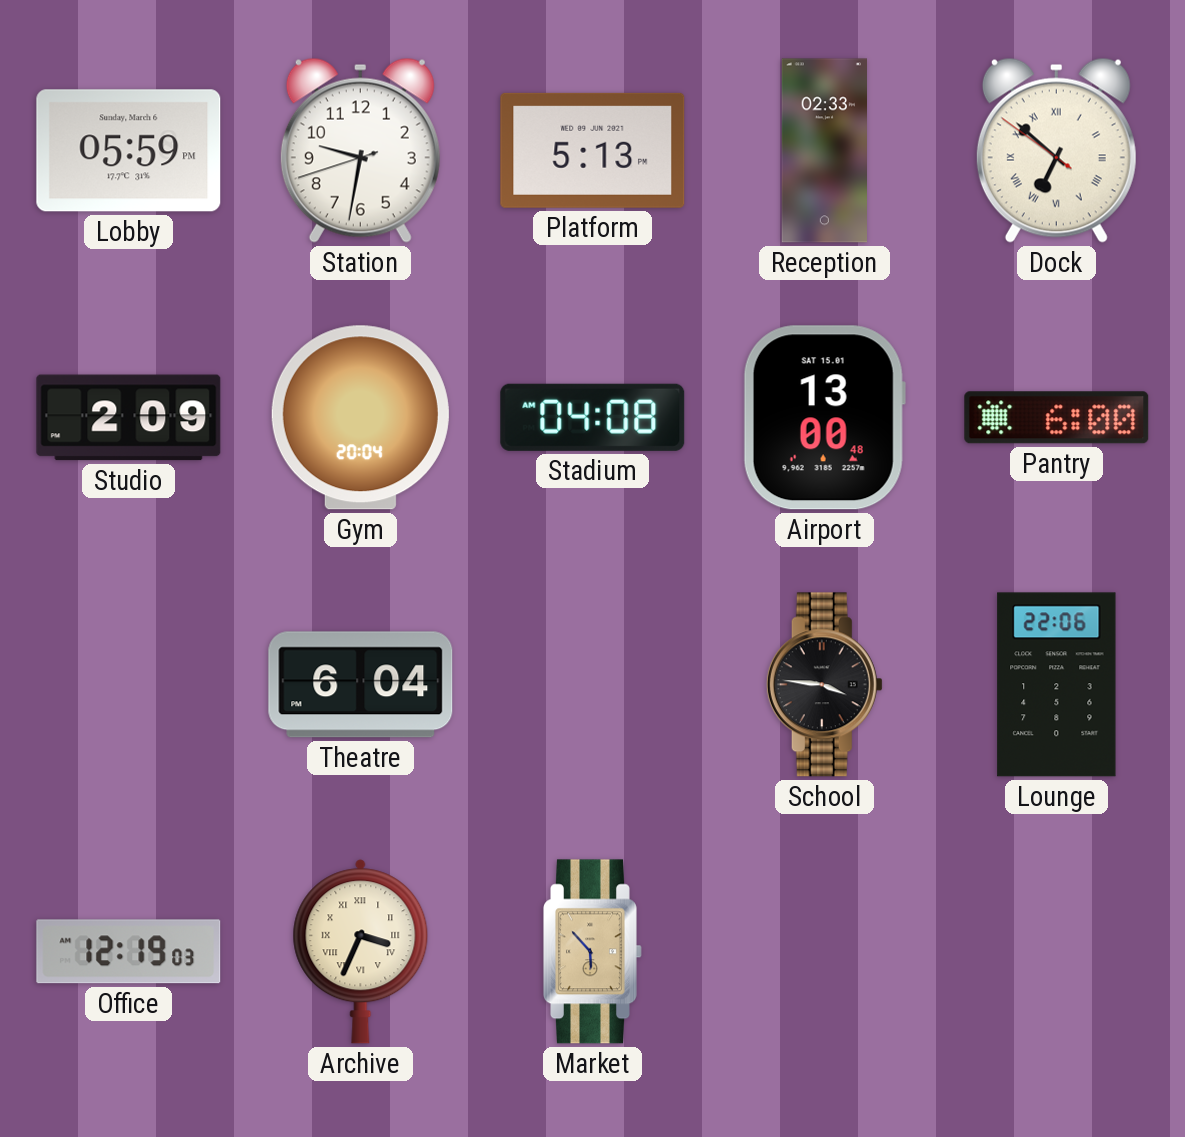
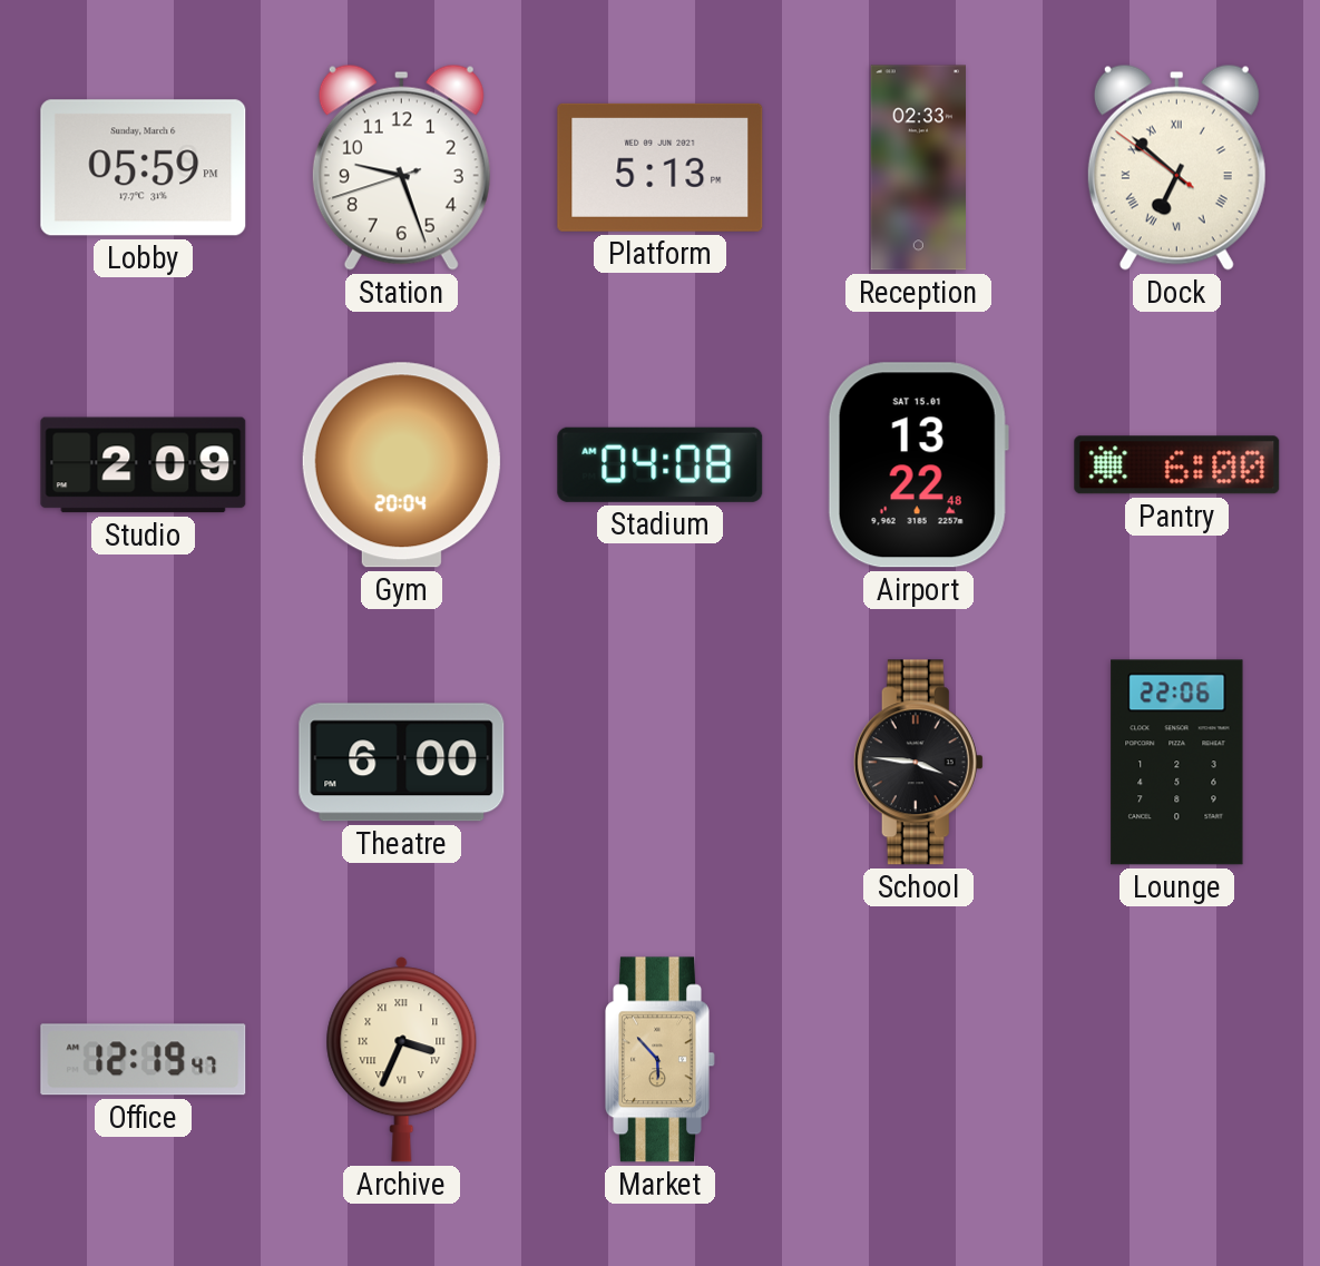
Station: 9:31 -> 9:26 (401, 167)
Airport: 13:00 -> 13:22 (918, 465)
Theatre: 6:04 -> 6:00 (402, 763)
Office: 12:19:03 -> 12:19:47 (144, 1060)
